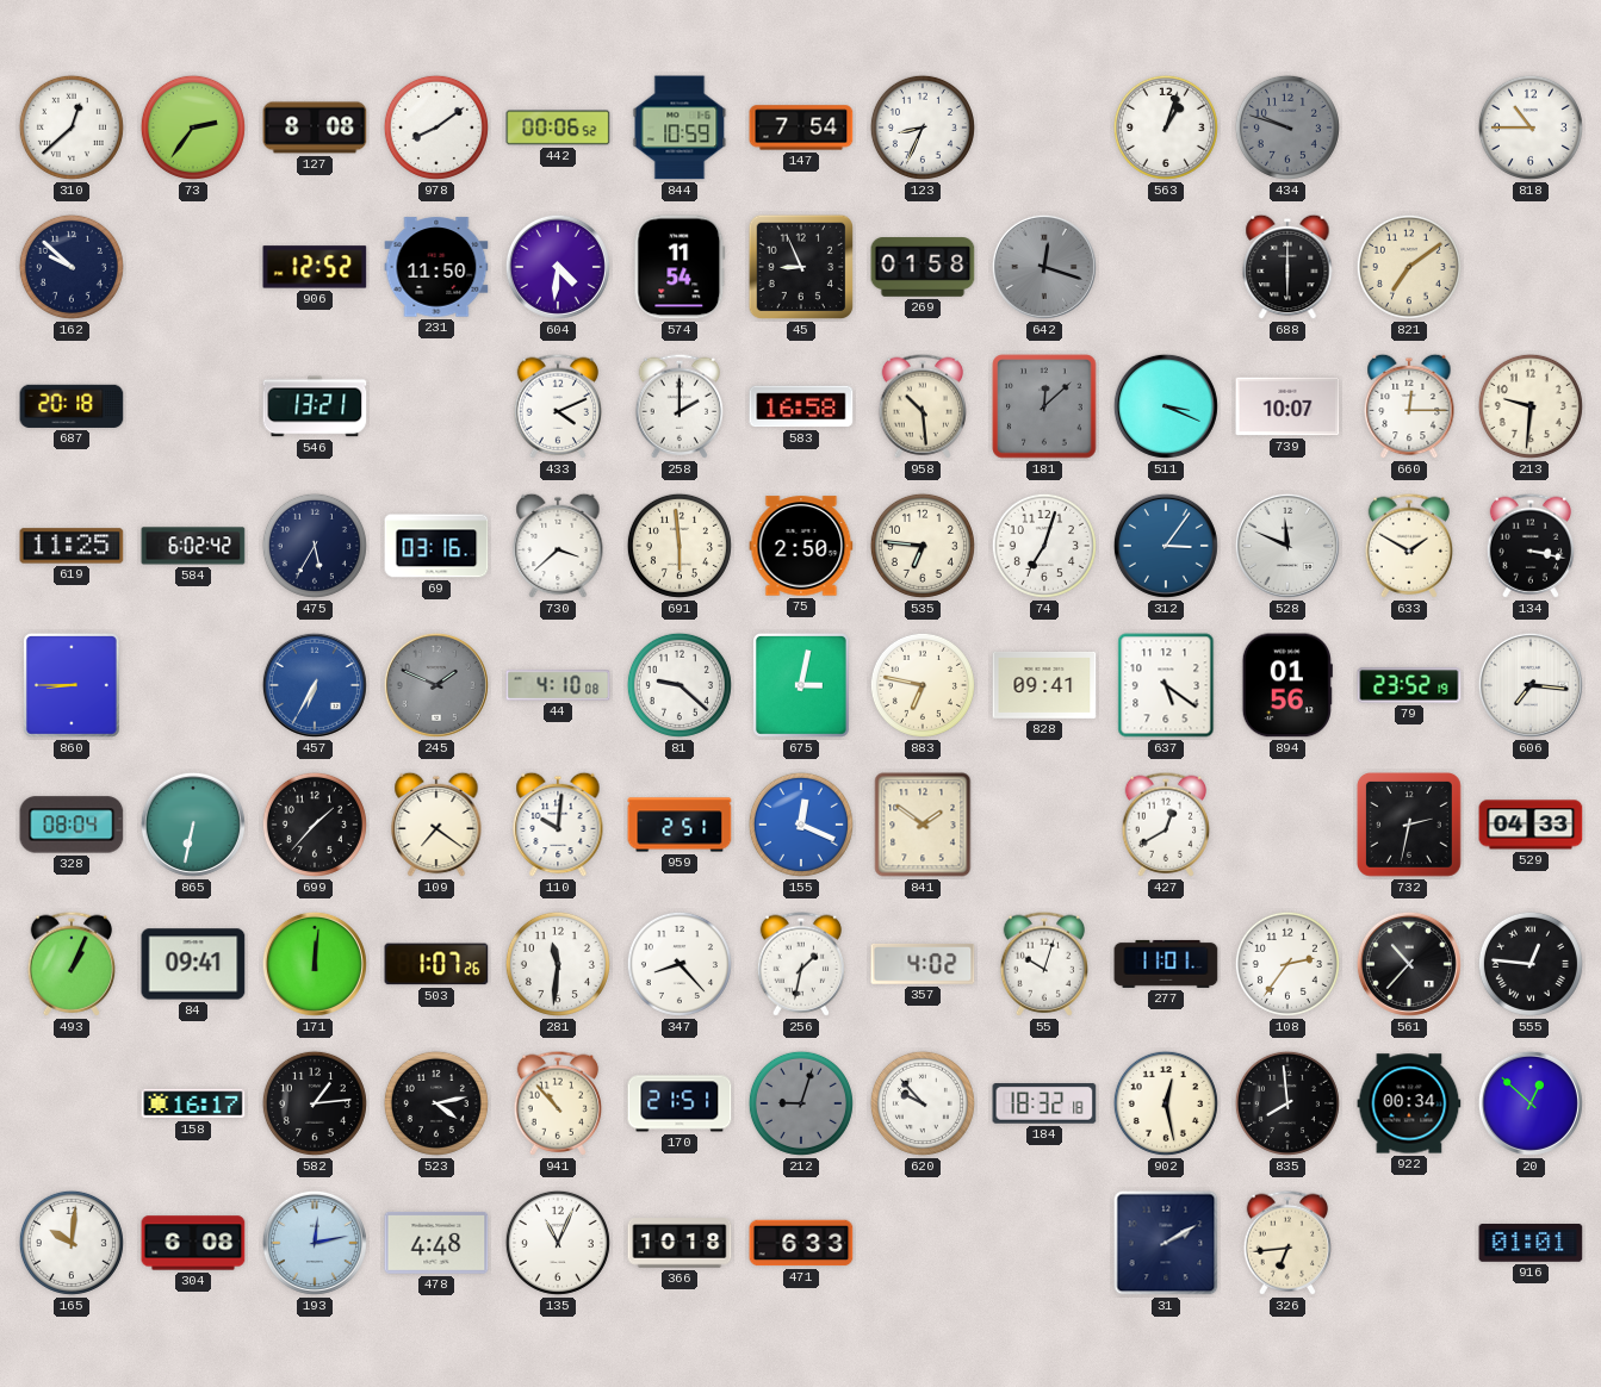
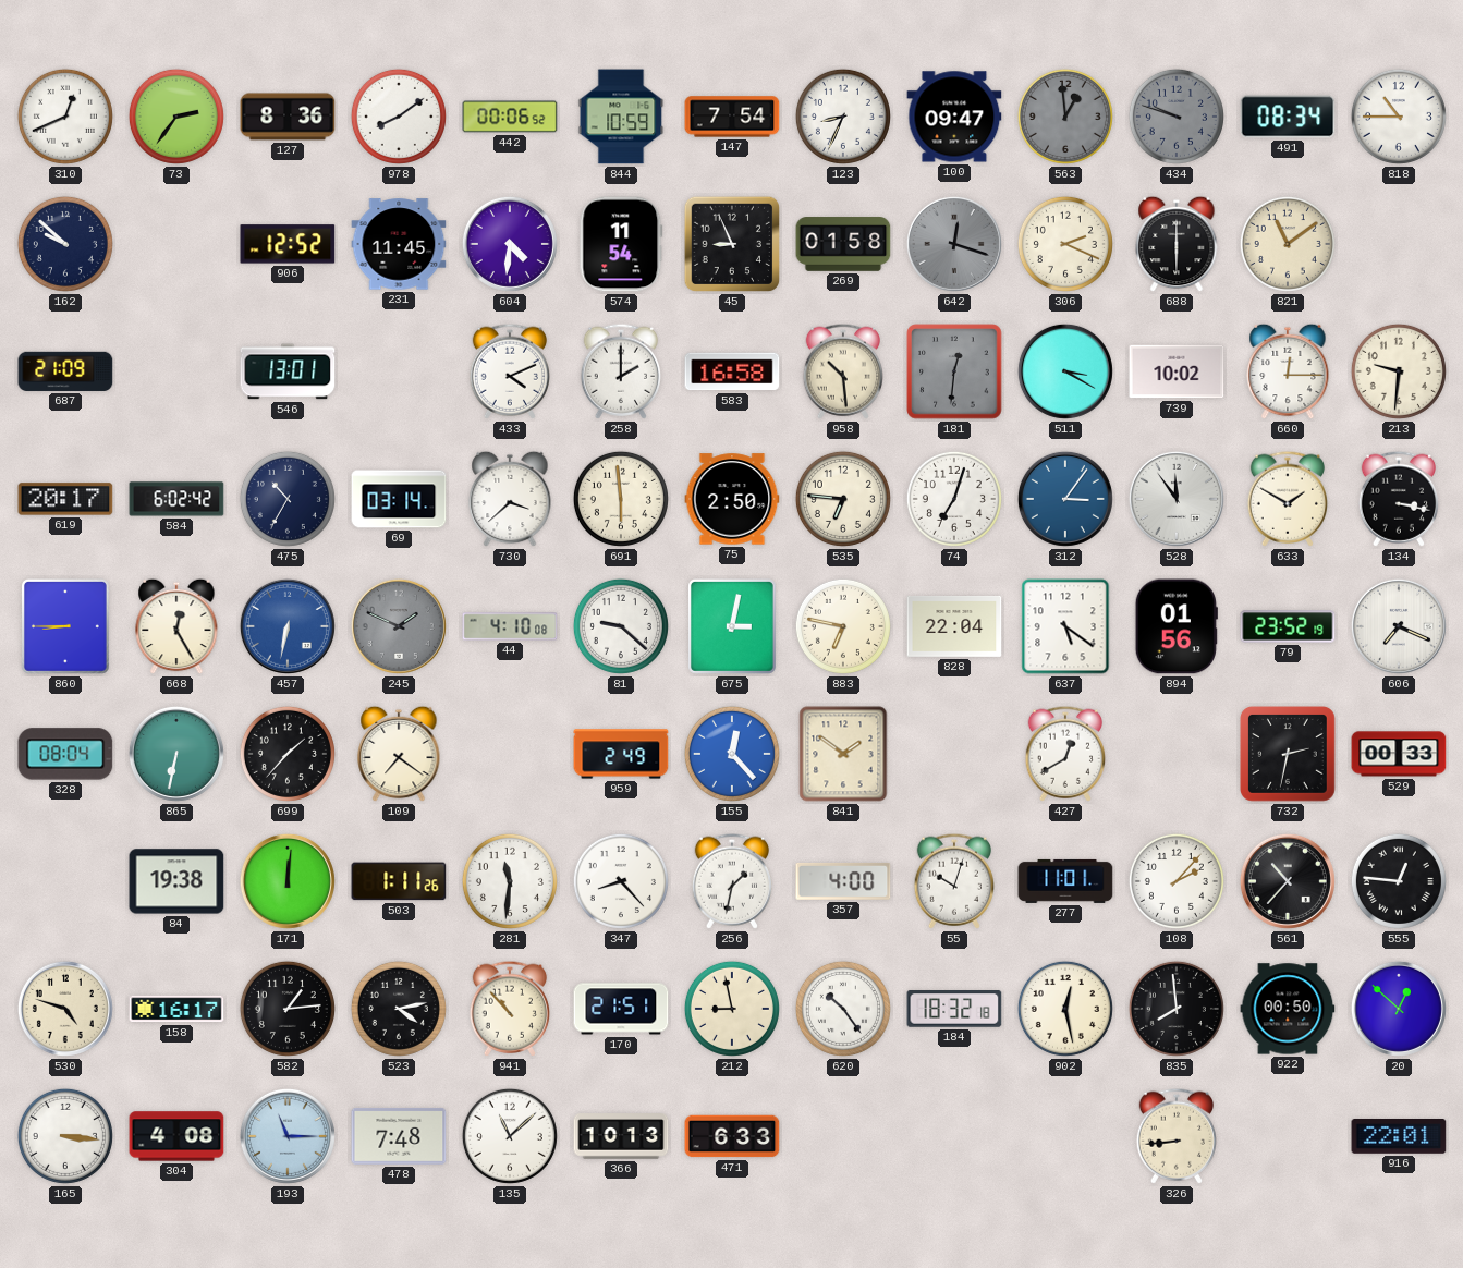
310: 12:38 -> 12:41 (65, 117)
127: 8:08 -> 8:36 (288, 117)
100: none -> 09:47 (954, 117)
563: 1:03 -> 12:59 (1065, 117)
563 dial: white -> grey (1065, 117)
491: none -> 08:34 (1288, 117)
231: 11:50 -> 11:45 (399, 244)
306: none -> 2:19 (1065, 244)
821: 7:09 -> 11:09 (1288, 244)
687: 20:18 -> 21:09 (65, 371)
546: 13:21 -> 13:01 (288, 371)
181: 12:08 -> 12:31 (954, 371)
511: 3:19 -> 3:20 (1065, 371)
739: 10:07 -> 10:02 (1177, 371)
619: 11:25 -> 20:17 (65, 499)
475: 5:35 -> 10:35 (288, 499)
69: 03:16 -> 03:14 (399, 499)
528: 11:49 -> 11:54 (1177, 499)
668: none -> 12:25 (176, 626)
457: 6:35 -> 6:32 (288, 626)
828: 09:41 -> 22:04 (954, 626)
606: 7:16 -> 7:19 (1399, 626)
110: 10:01 -> none (558, 825)
959: 2:51 -> 2:49 (621, 754)
155: 12:19 -> 12:23 (732, 754)
529: 04:33 -> 00:33 (1399, 754)
493: 1:04 -> none (72, 964)
84: 09:41 -> 19:38 (176, 881)
503: 1:07 -> 1:11 (399, 881)
357: 4:02 -> 4:00 (843, 881)
108: 2:36 -> 2:07 (1177, 881)
530: none -> 4:48 (65, 1009)
212: 9:03 -> 8:58 (732, 1009)
212 dial: grey -> cream (732, 1009)
620: 9:53 -> 10:24 (843, 1009)
922: 00:34 -> 00:50 (1288, 1009)
165: 10:01 -> 3:16 (65, 1136)
304: 6:08 -> 4:08 (176, 1136)
193: 12:13 -> 11:15 (288, 1136)
478: 4:48 -> 7:48 (399, 1136)
135: 11:04 -> 11:08 (510, 1136)
366: 10:18 -> 10:13 (621, 1136)
31: 2:10 -> none (1166, 1243)
326: 6:44 -> 8:44 (1177, 1136)
916: 01:01 -> 22:01 (1399, 1137)
